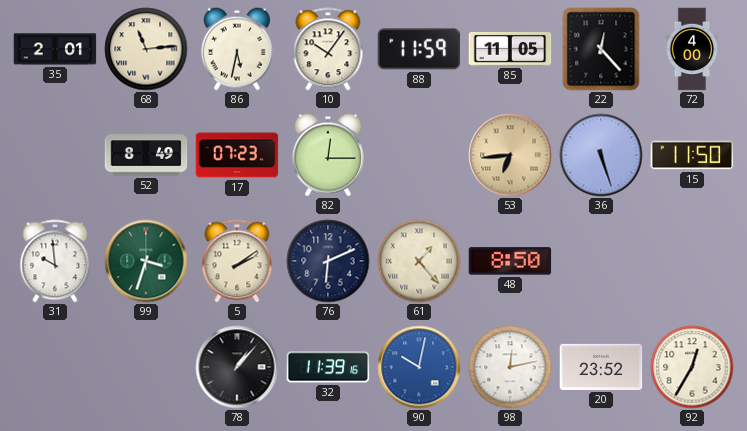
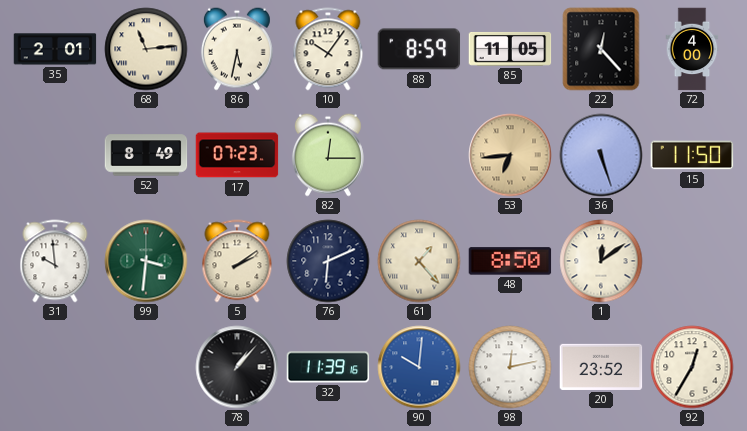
88: 11:59 -> 8:59 (419, 49)
99: 3:33 -> 3:31 (146, 261)
1: none -> 12:09 (601, 261)
90: 10:02 -> 10:01 (419, 367)
